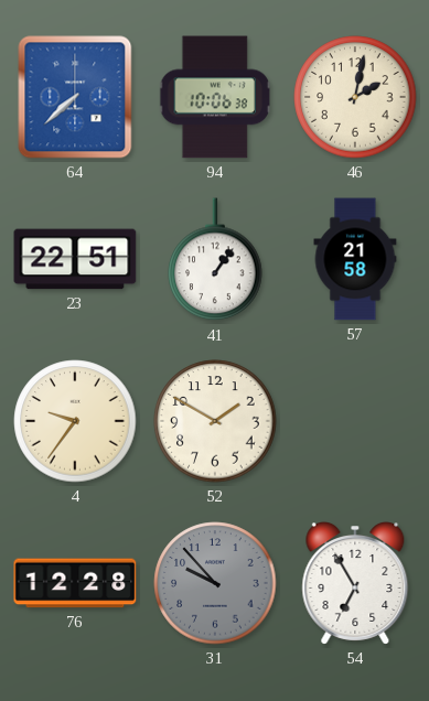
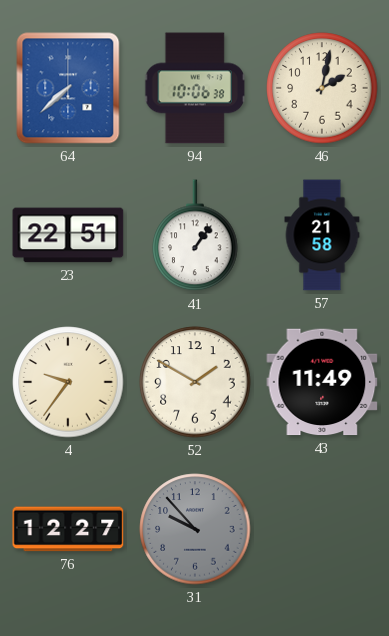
43: none -> 11:49 (322, 382)
76: 12:28 -> 12:27 (68, 529)
54: 6:55 -> none (355, 584)
